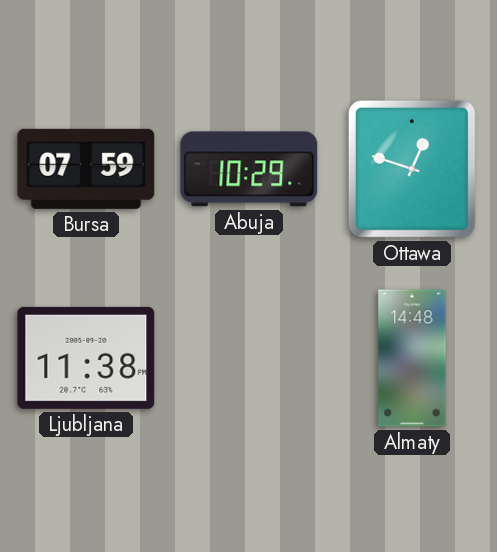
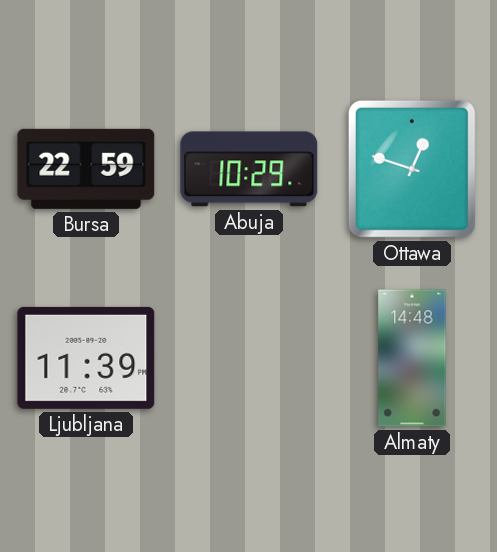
Bursa: 07:59 -> 22:59 (86, 169)
Ljubljana: 11:38 -> 11:39 (86, 358)
